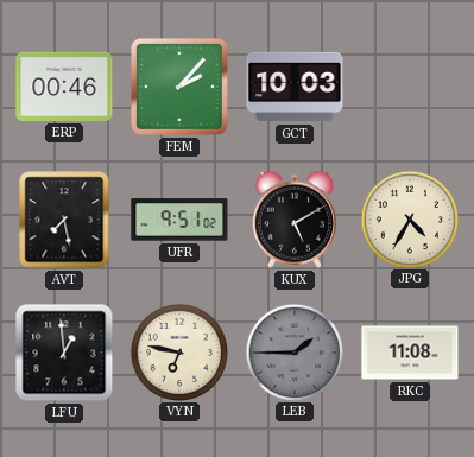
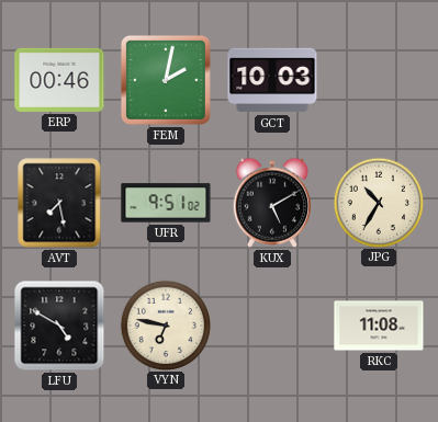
FEM: 2:07 -> 2:02 (166, 80)
JPG: 4:35 -> 10:35 (378, 202)
LFU: 12:59 -> 4:50 (59, 326)
LEB: 1:45 -> none (293, 351)
